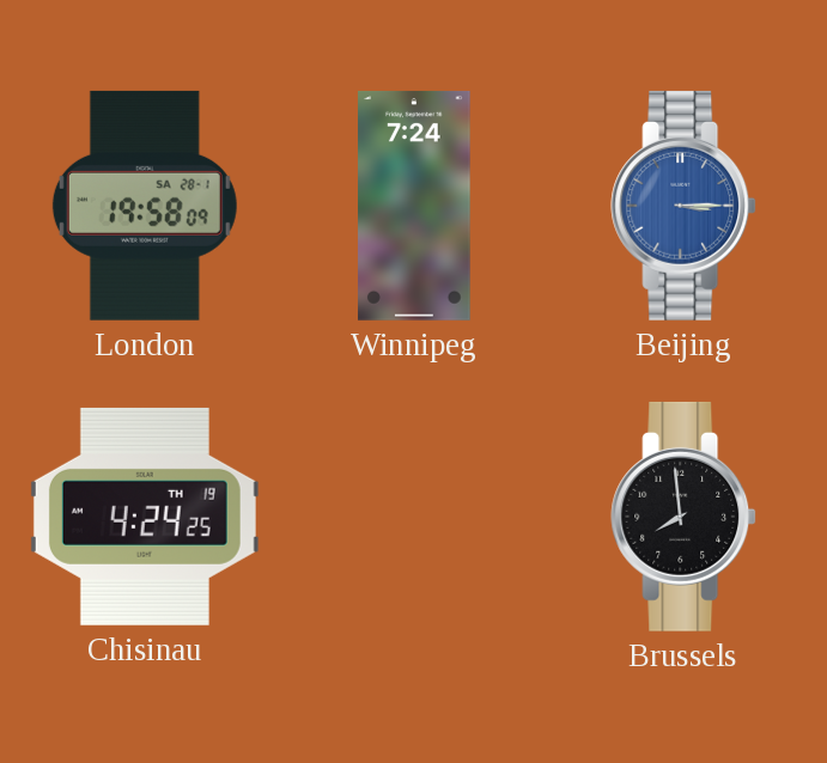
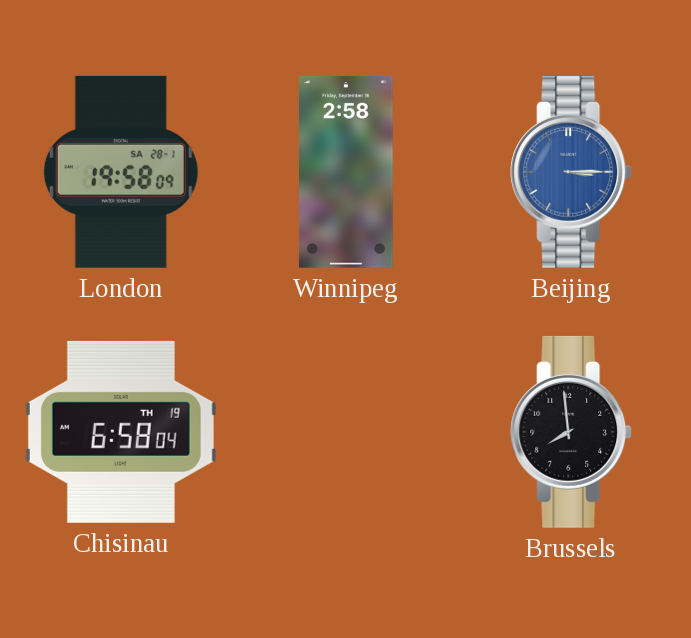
Winnipeg: 7:24 -> 2:58 (347, 172)
Chisinau: 4:24 -> 6:58 (121, 432)
